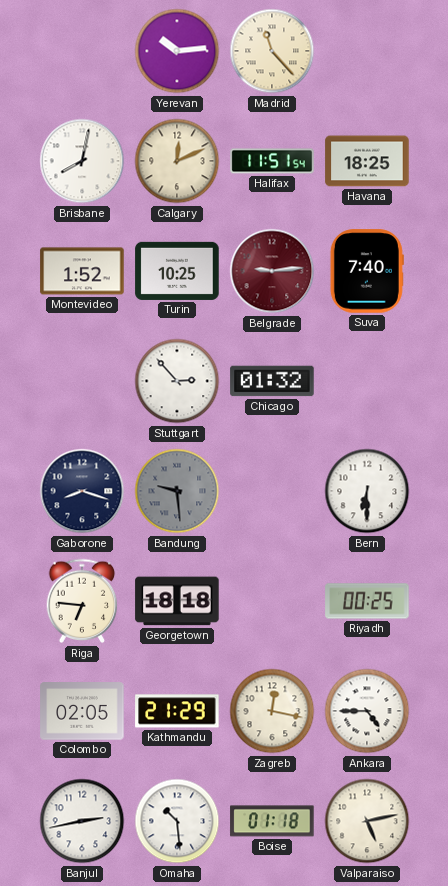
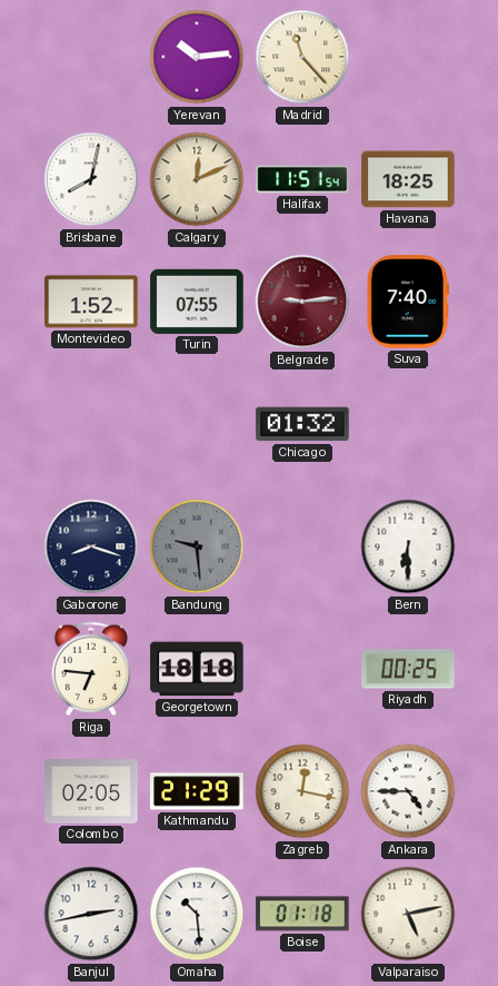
Turin: 10:25 -> 07:55 (197, 302)
Stuttgart: 2:53 -> none (177, 381)
